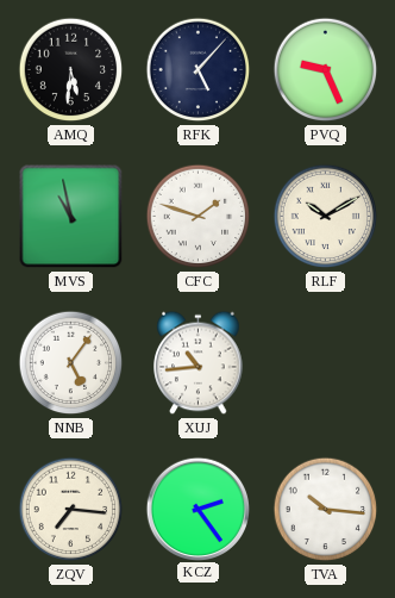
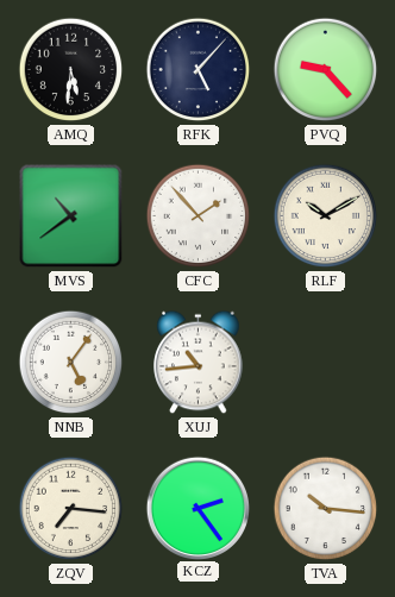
PVQ: 9:26 -> 9:23 (326, 70)
MVS: 10:58 -> 10:39 (71, 216)
CFC: 1:48 -> 1:53 (199, 216)
